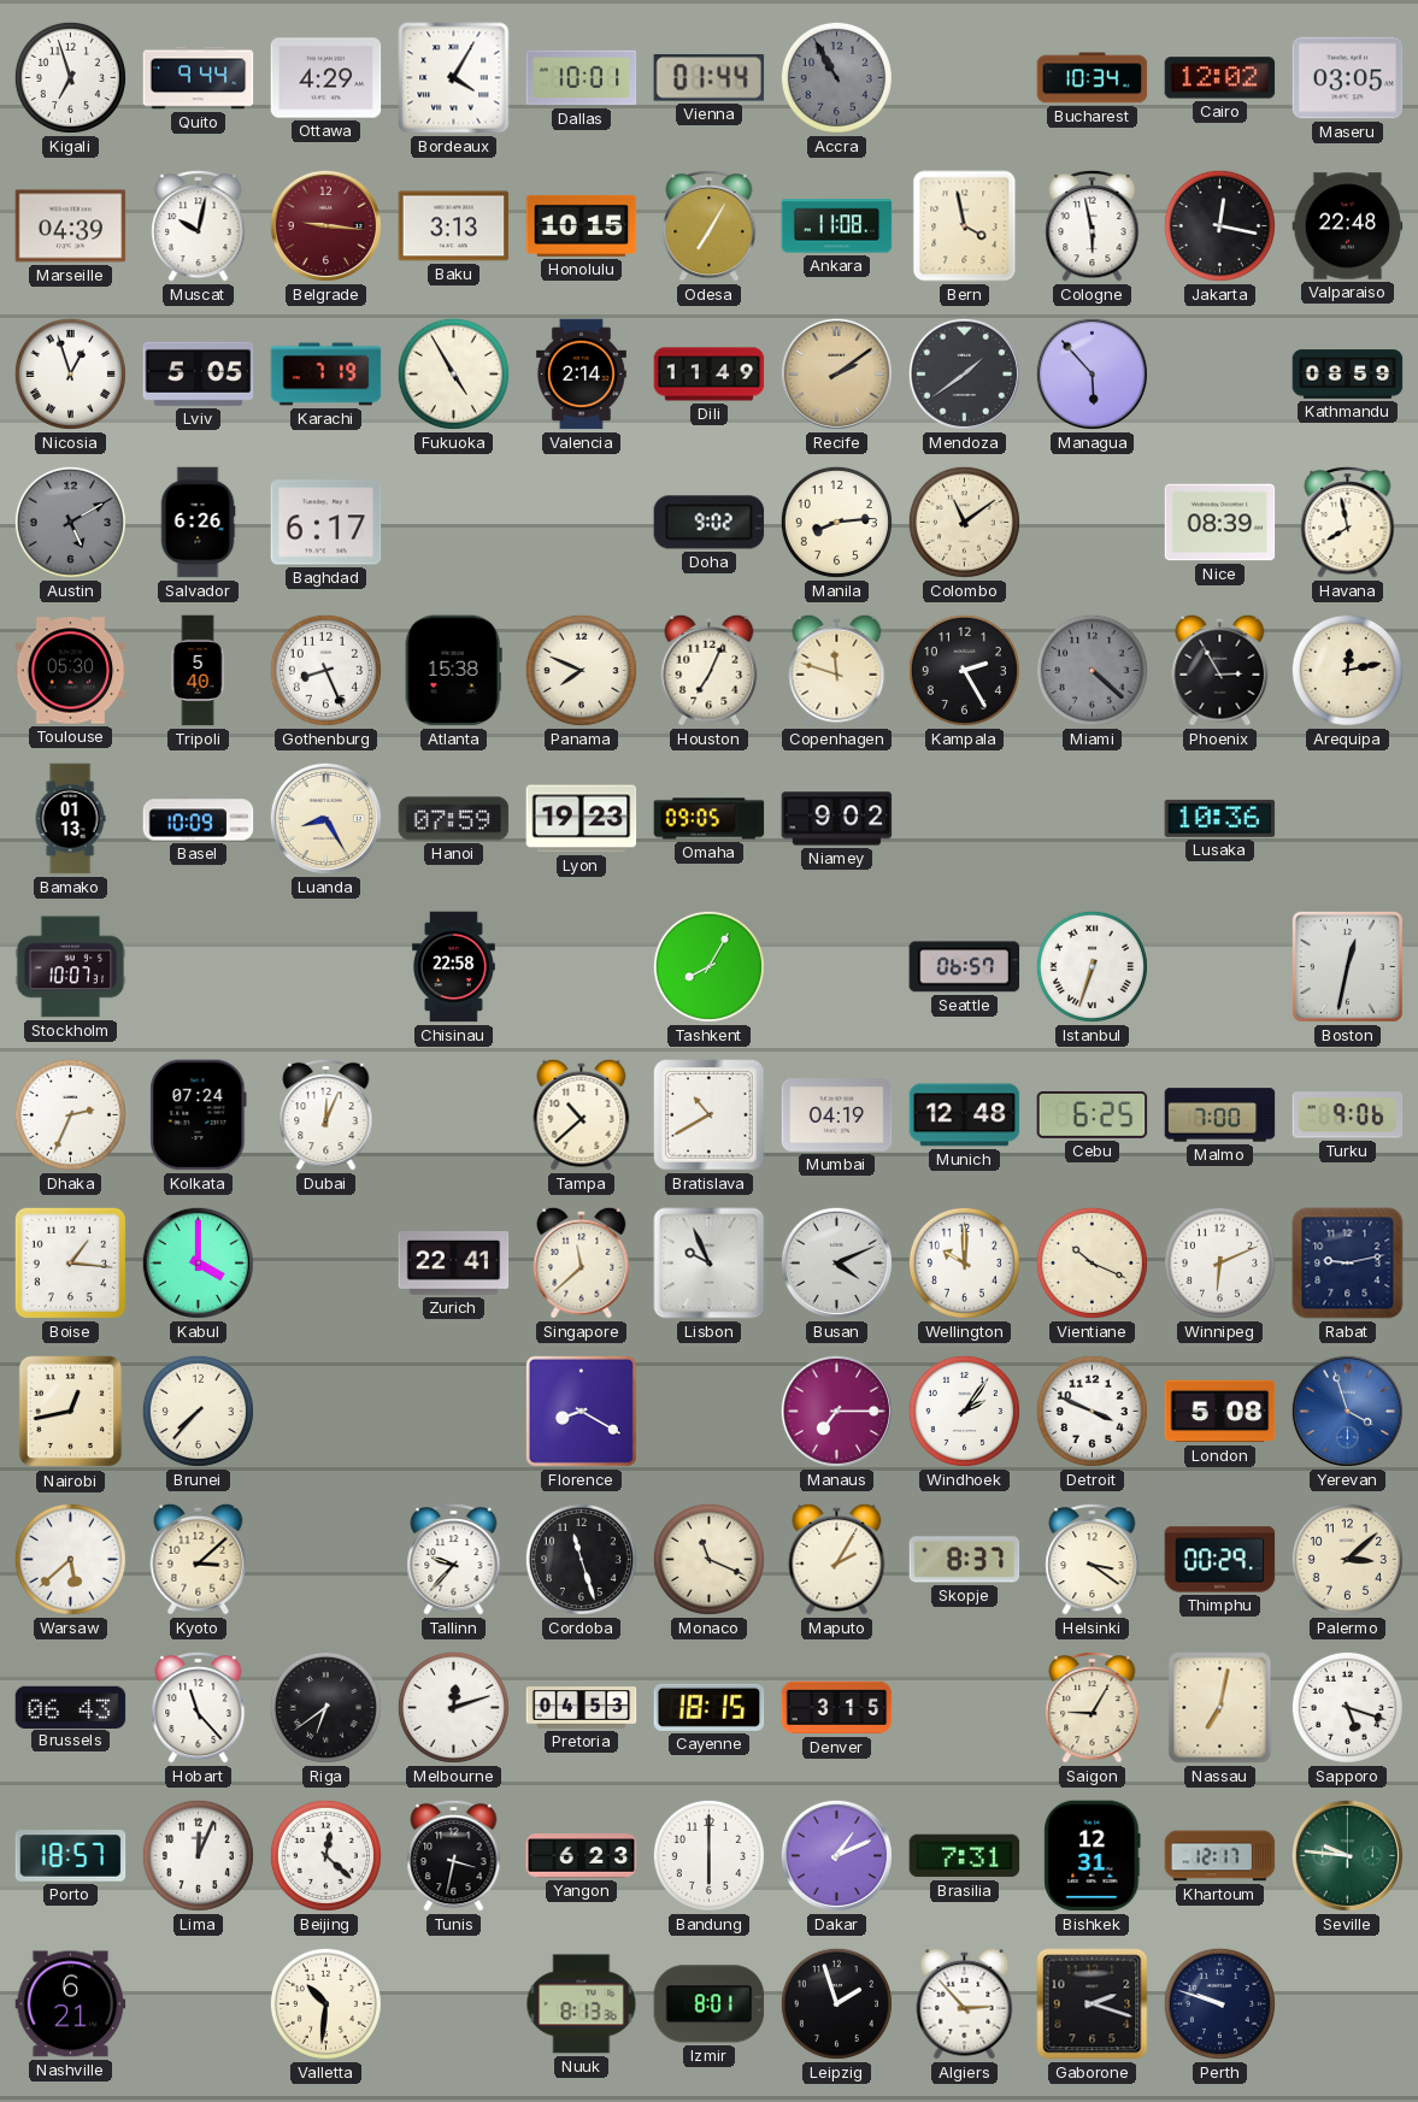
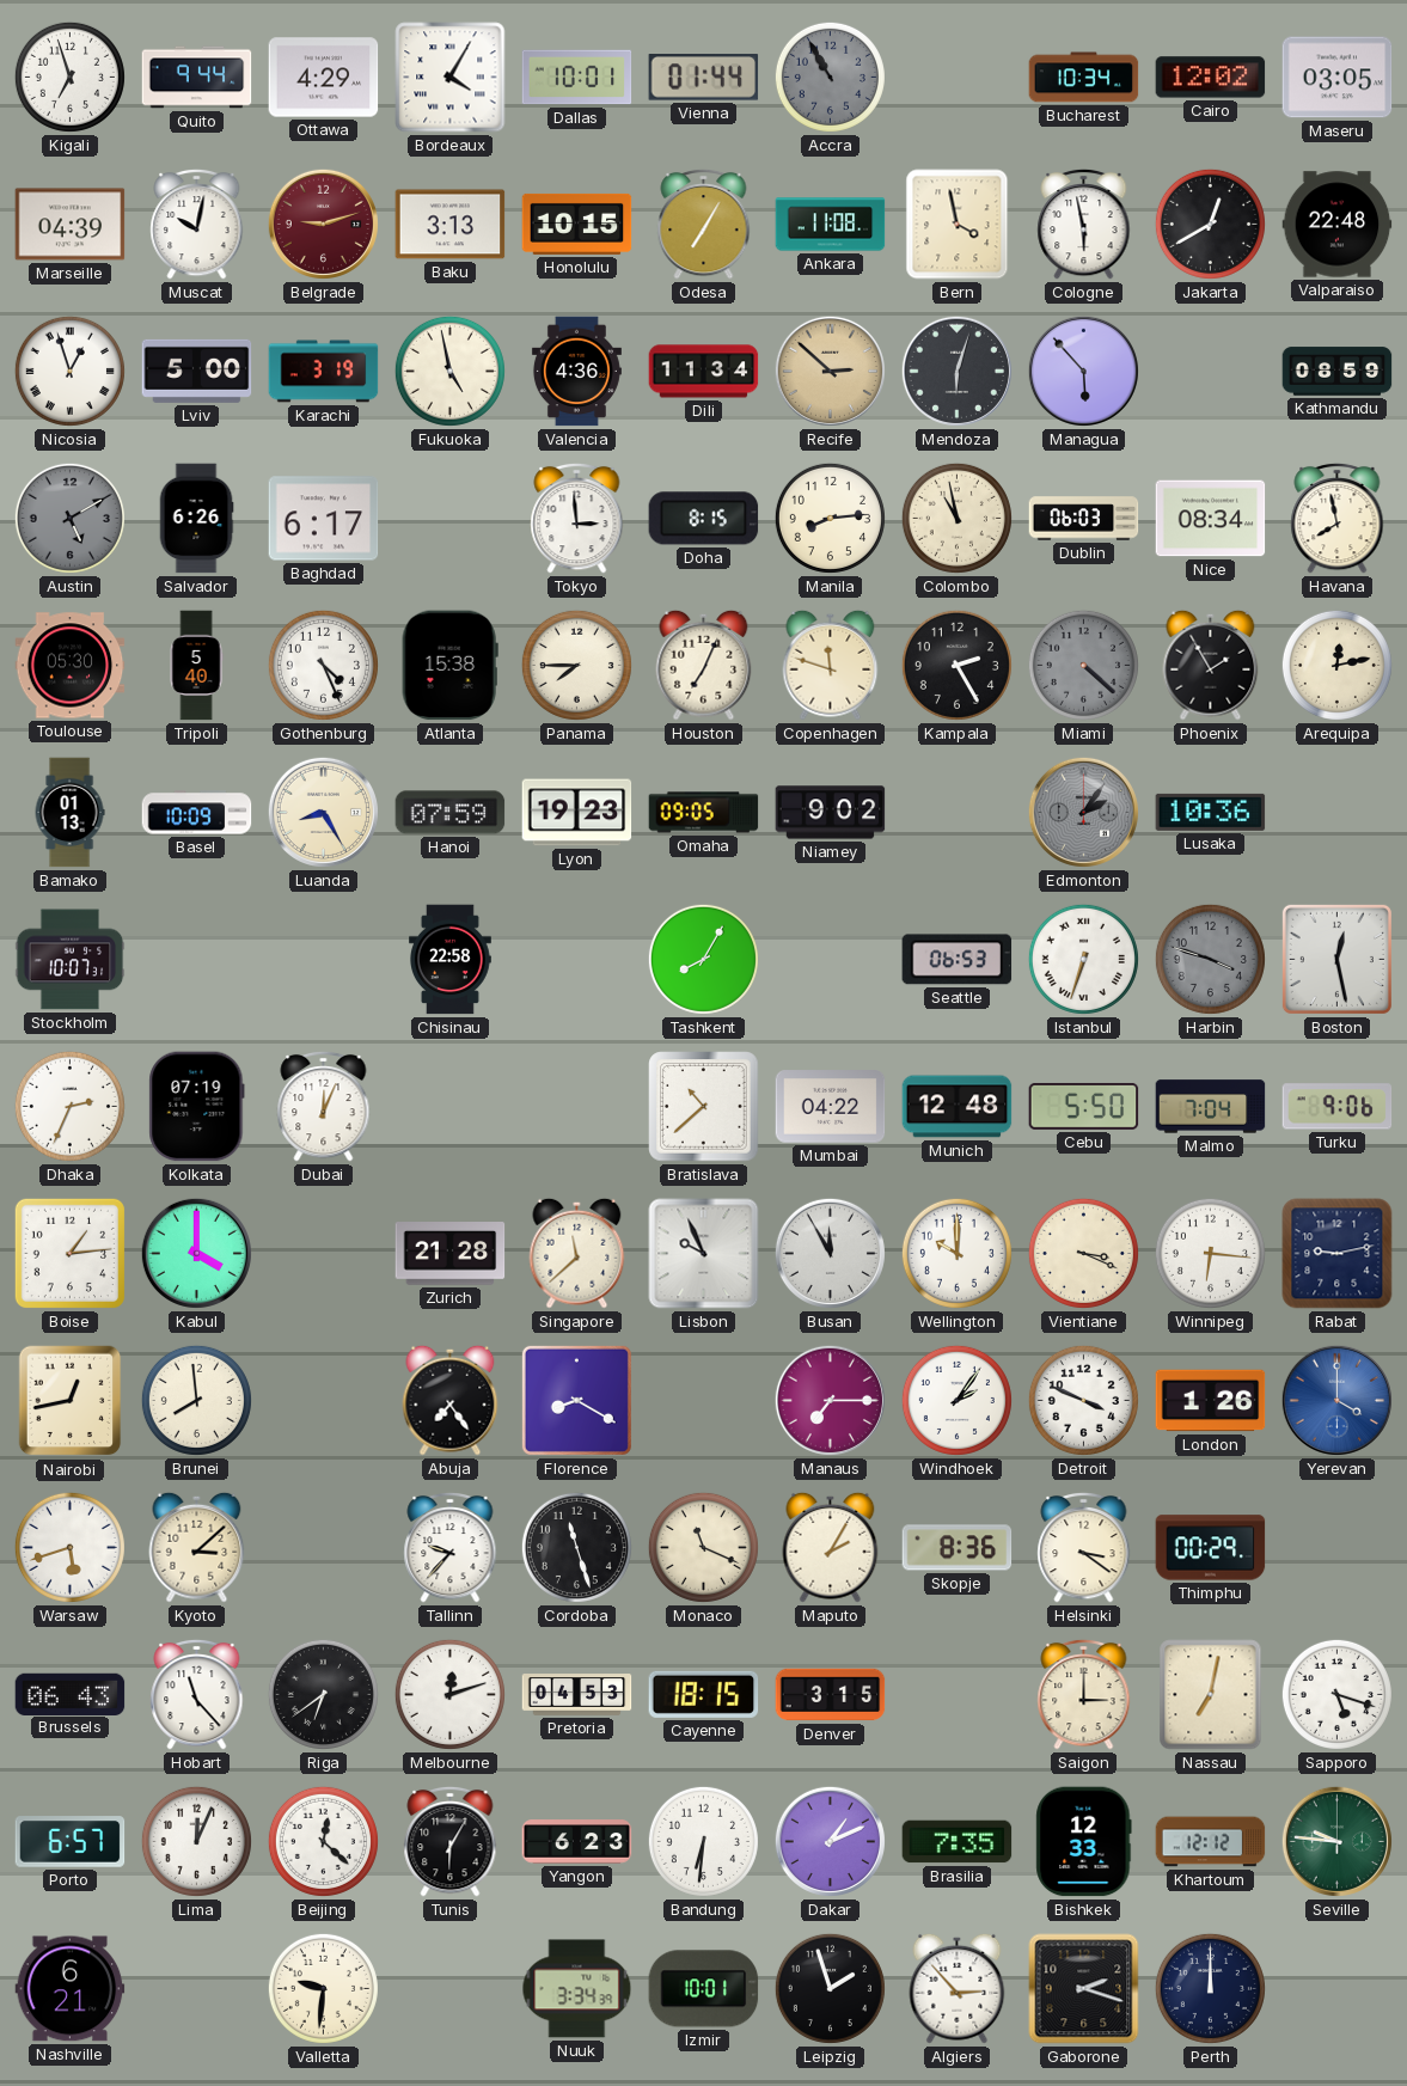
Belgrade: 9:16 -> 9:12 (323, 224)
Jakarta: 12:17 -> 12:40 (1210, 224)
Lviv: 5:05 -> 5:00 (197, 371)
Karachi: 7:19 -> 3:19 (324, 372)
Fukuoka: 4:55 -> 4:58 (449, 371)
Valencia: 2:14 -> 4:36 (576, 372)
Dili: 11:49 -> 11:34 (704, 372)
Recife: 2:09 -> 2:52 (830, 371)
Mendoza: 1:39 -> 6:03 (956, 371)
Tokyo: none -> 2:59 (577, 518)
Doha: 9:02 -> 8:15 (704, 519)
Colombo: 11:09 -> 10:58 (956, 518)
Dublin: none -> 06:03 (1084, 519)
Nice: 08:39 -> 08:34 (1211, 519)
Gothenburg: 8:26 -> 4:26 (323, 665)
Panama: 7:49 -> 7:45 (576, 665)
Phoenix: 2:55 -> 1:55 (1211, 665)
Edmonton: none -> 2:06 (1083, 812)
Seattle: 06:57 -> 06:53 (958, 960)
Harbin: none -> 3:48 (1210, 959)
Boston: 12:32 -> 12:28 (1336, 959)
Kolkata: 07:24 -> 07:19 (197, 1107)
Tampa: 10:38 -> none (582, 1114)
Bratislava: 10:40 -> 10:38 (704, 1107)
Mumbai: 04:19 -> 04:22 (831, 1107)
Cebu: 6:25 -> 5:50 (1084, 1107)
Malmo: 7:00 -> 7:04 (1211, 1107)
Boise: 1:16 -> 1:14 (69, 1253)
Zurich: 22:41 -> 21:28 (451, 1254)
Busan: 4:11 -> 11:55 (830, 1253)
Vientiane: 10:19 -> 3:19 (1083, 1253)
Winnipeg: 6:11 -> 6:16 (1210, 1253)
Brunei: 7:37 -> 7:59 (196, 1400)
Abuja: none -> 7:24 (451, 1400)
London: 5:08 -> 1:26 (1211, 1401)
Yerevan: 3:57 -> 4:00 (1336, 1400)
Warsaw: 5:38 -> 5:42 (69, 1547)
Skopje: 8:37 -> 8:36 (958, 1548)
Palermo: 3:08 -> none (1347, 1559)
Saigon: 9:05 -> 3:00 (1084, 1694)
Porto: 18:57 -> 6:57 (71, 1842)
Tunis: 3:32 -> 6:05 (451, 1841)
Bandung: 6:00 -> 6:31 (703, 1841)
Brasilia: 7:31 -> 7:35 (958, 1842)
Bishkek: 12:31 -> 12:33 (1084, 1842)
Khartoum: 12:17 -> 12:12 (1211, 1842)
Valletta: 10:31 -> 9:31 (323, 1988)
Nuuk: 8:13 -> 3:34 (577, 1989)
Izmir: 8:01 -> 10:01 (704, 1989)
Perth: 9:48 -> 12:00 (1210, 1988)
